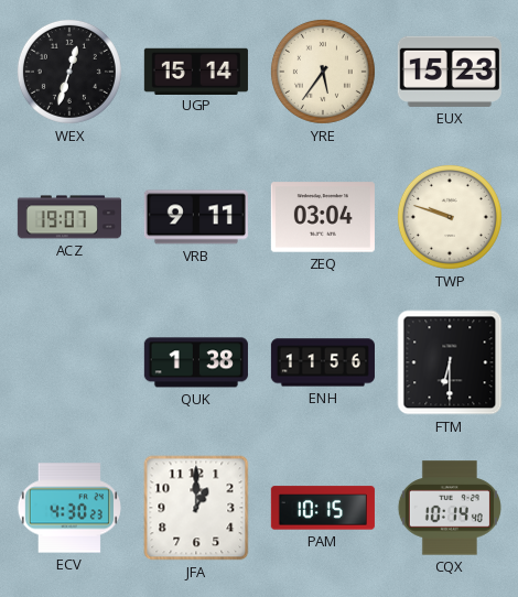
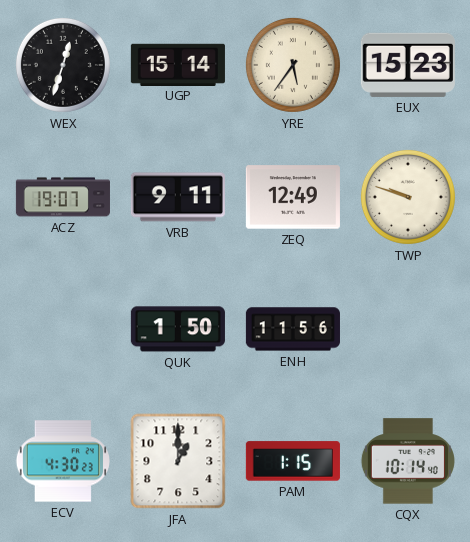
ZEQ: 03:04 -> 12:49 (293, 197)
QUK: 1:38 -> 1:50 (178, 329)
FTM: 6:30 -> none (450, 362)
PAM: 10:15 -> 1:15 (293, 461)
